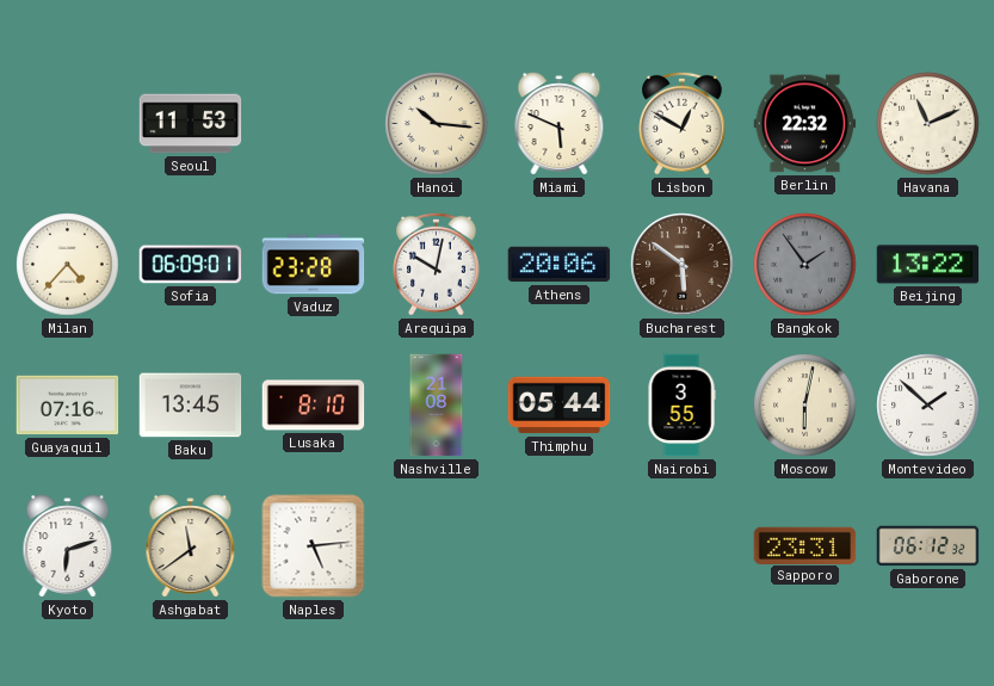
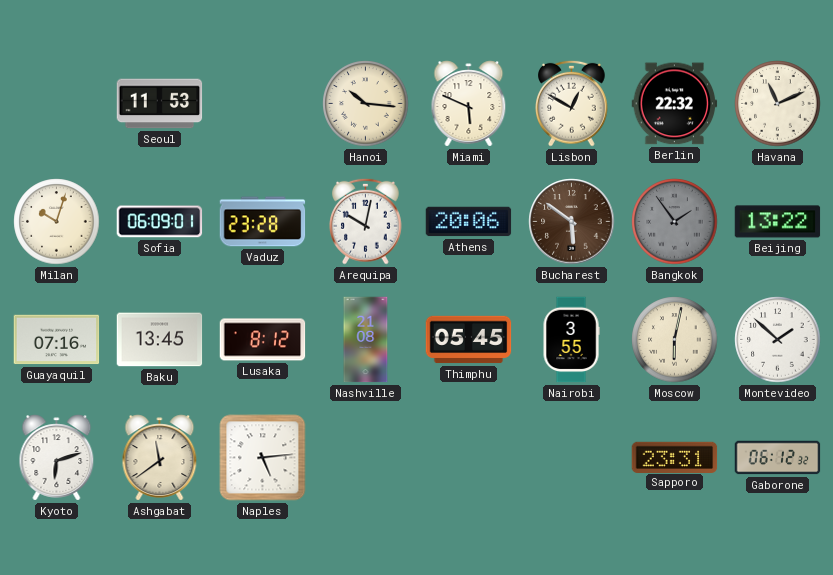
Milan: 4:37 -> 10:03 (57, 222)
Lusaka: 8:10 -> 8:12 (263, 340)
Thimphu: 05:44 -> 05:45 (469, 340)
